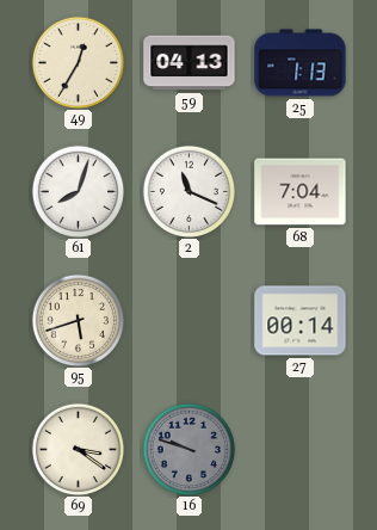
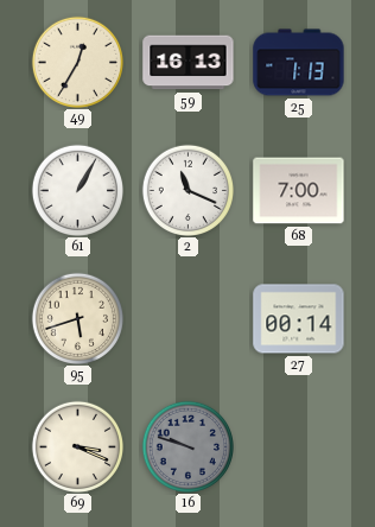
59: 04:13 -> 16:13 (189, 63)
61: 8:03 -> 1:05 (77, 190)
68: 7:04 -> 7:00 (299, 191)
69: 3:21 -> 3:19 (77, 446)
